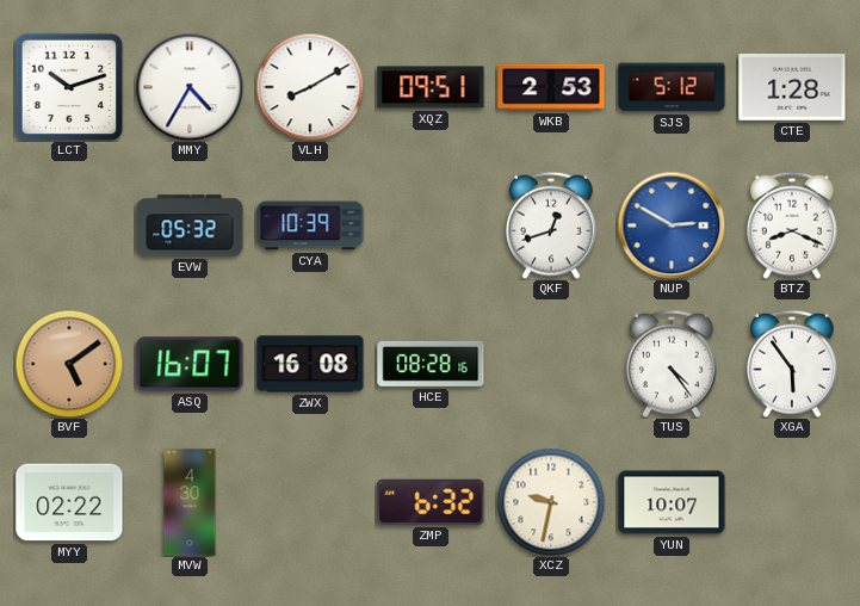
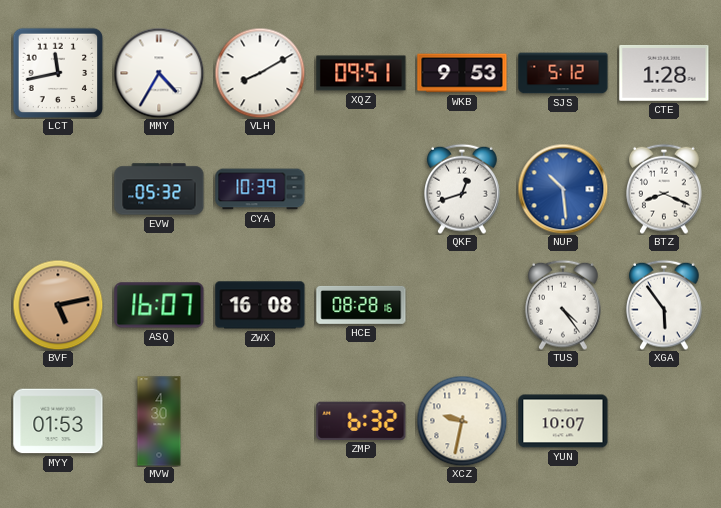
LCT: 10:12 -> 11:43 (58, 73)
WKB: 2:53 -> 9:53 (462, 73)
NUP: 2:50 -> 10:29 (563, 189)
BVF: 5:09 -> 5:13 (58, 305)
MYY: 02:22 -> 01:53 (58, 421)
